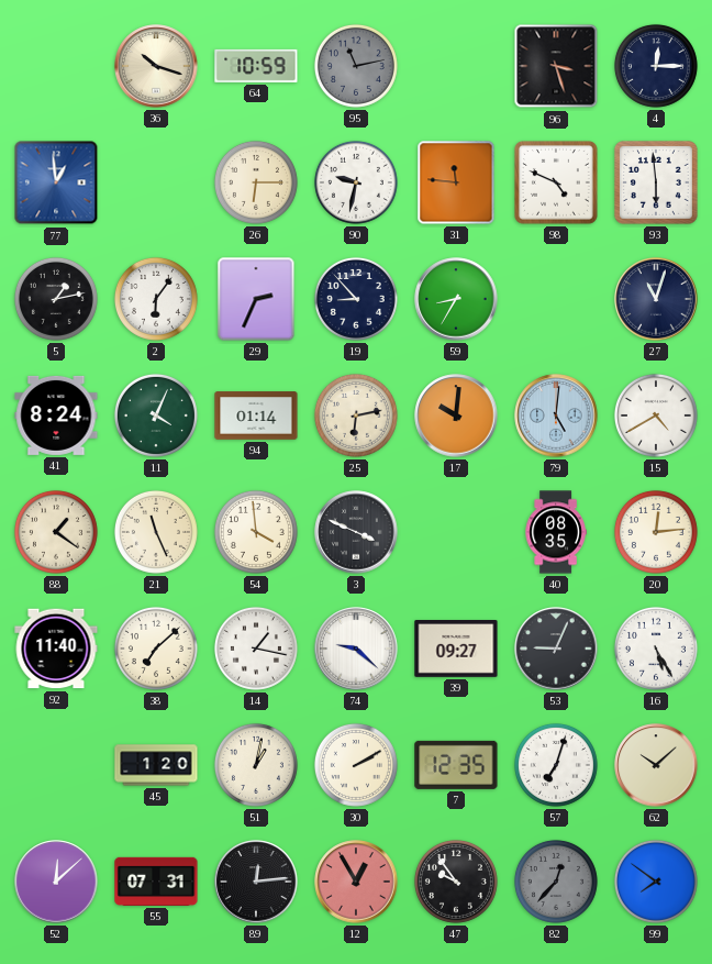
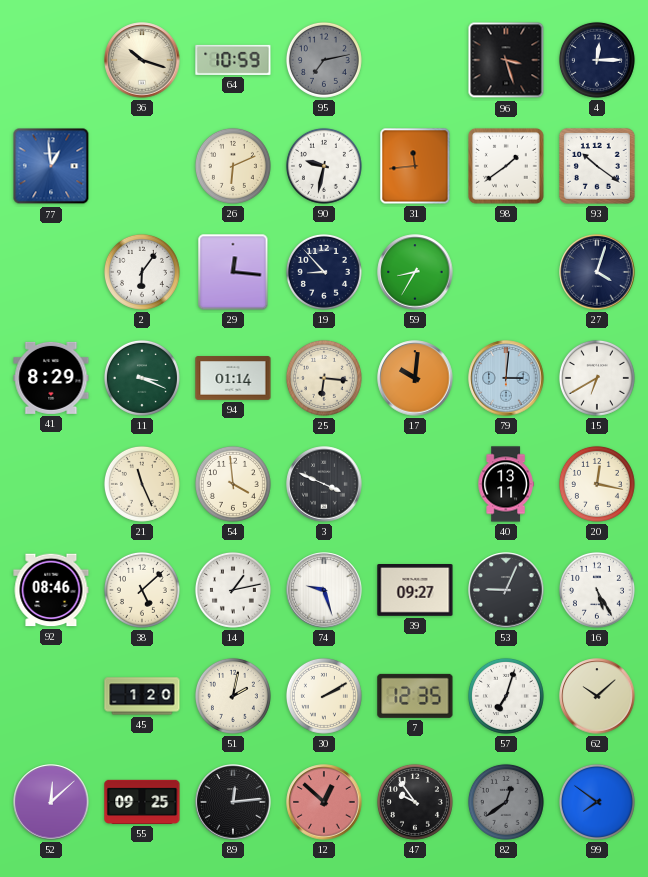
95: 11:13 -> 7:13 (324, 60)
26: 6:15 -> 6:11 (233, 166)
31: 11:46 -> 11:44 (415, 166)
98: 4:49 -> 1:39 (506, 166)
93: 5:59 -> 10:21 (597, 166)
5: 1:13 -> none (56, 299)
29: 2:34 -> 12:16 (233, 272)
27: 11:03 -> 4:03 (597, 272)
41: 8:24 -> 8:29 (51, 378)
11: 4:04 -> 3:19 (142, 378)
25: 6:13 -> 6:16 (324, 378)
79: 5:01 -> 3:01 (506, 378)
15: 4:40 -> 6:40 (597, 378)
88: 1:21 -> none (56, 532)
40: 08:35 -> 13:11 (506, 484)
20: 12:14 -> 12:17 (597, 484)
92: 11:40 -> 08:46 (51, 590)
38: 7:08 -> 5:08 (142, 590)
14: 1:17 -> 1:13 (233, 590)
74: 9:22 -> 9:27 (324, 590)
51: 1:02 -> 2:02 (233, 696)
55: 07:31 -> 09:25 (142, 802)
12: 12:55 -> 12:52 (324, 802)
82: 12:37 -> 12:39 (506, 802)
